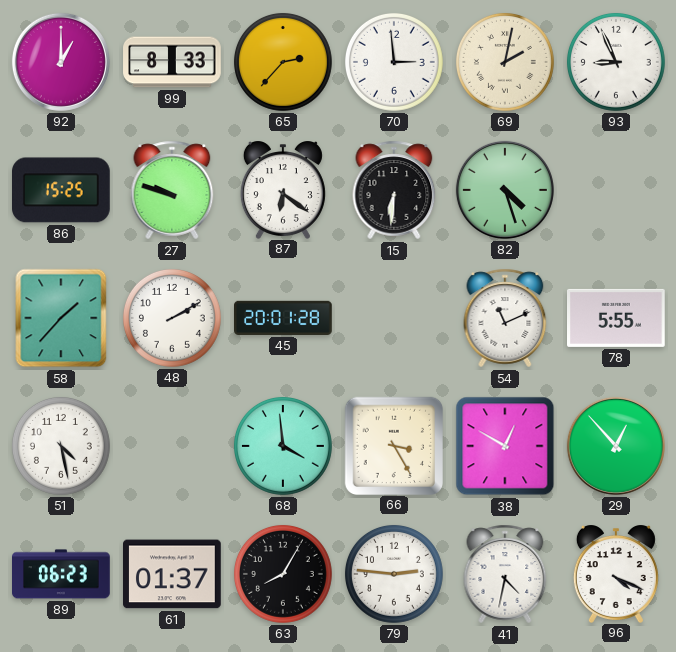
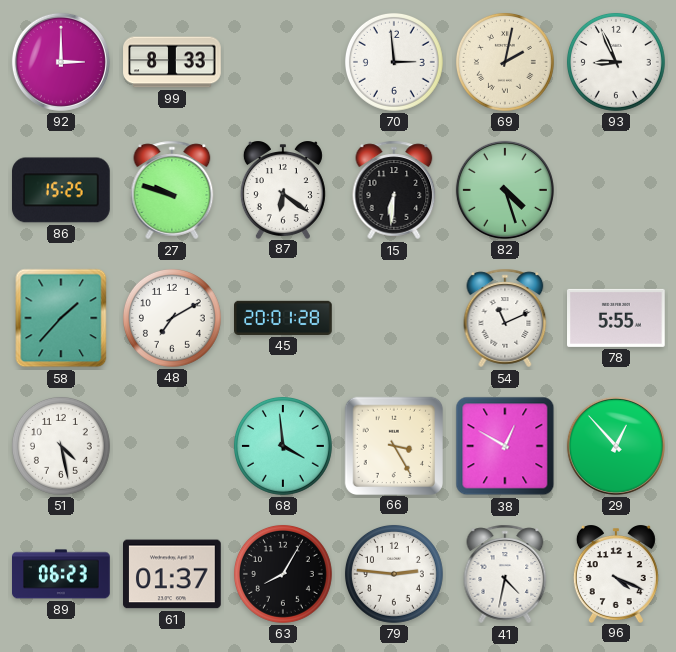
92: 1:00 -> 3:00 (61, 62)
65: 2:37 -> none (283, 62)
48: 2:10 -> 7:10 (172, 318)
